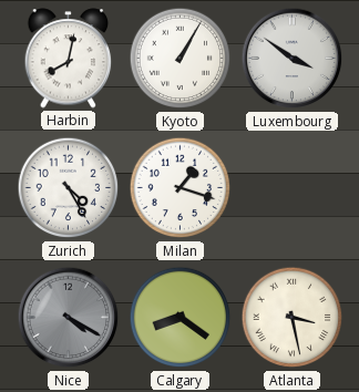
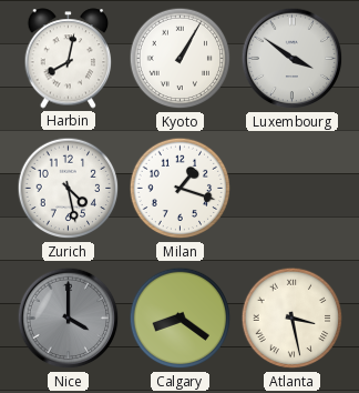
Zurich: 4:25 -> 4:28 (69, 189)
Nice: 4:20 -> 4:00 (69, 319)
